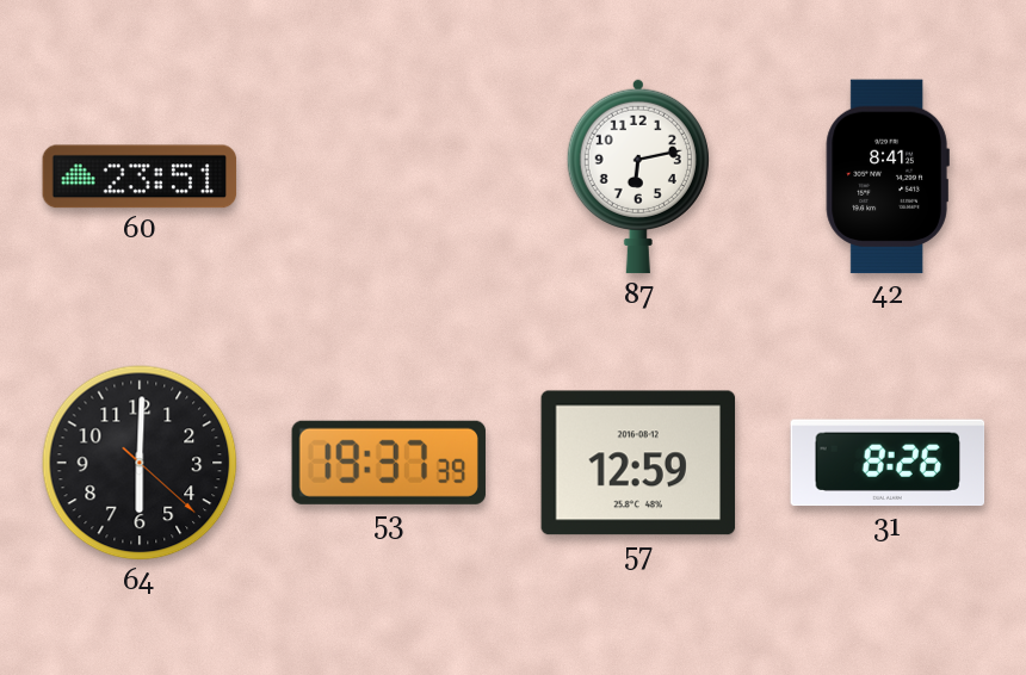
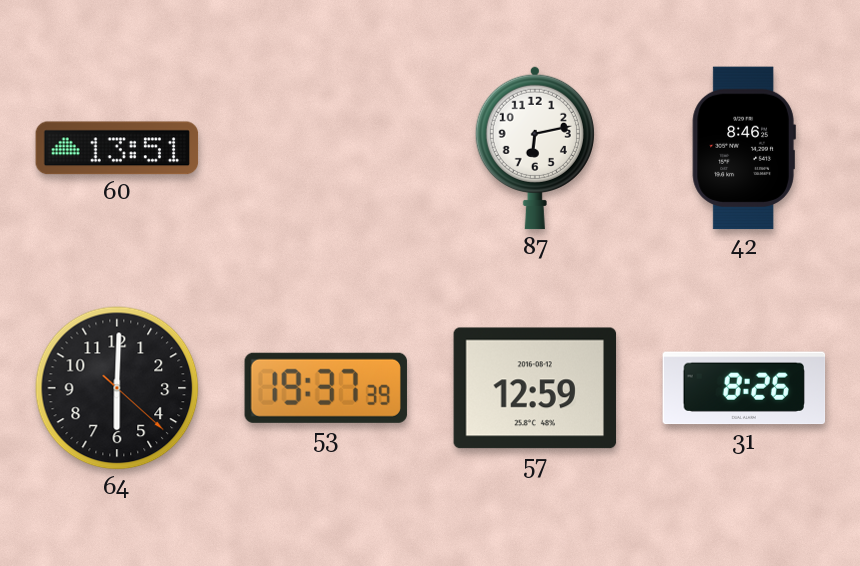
60: 23:51 -> 13:51 (117, 148)
42: 8:41 -> 8:46 (744, 148)
